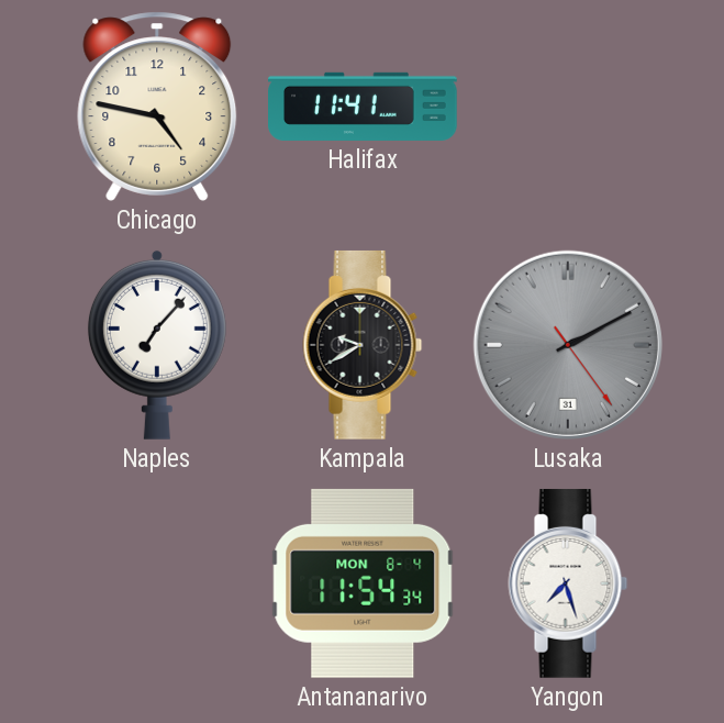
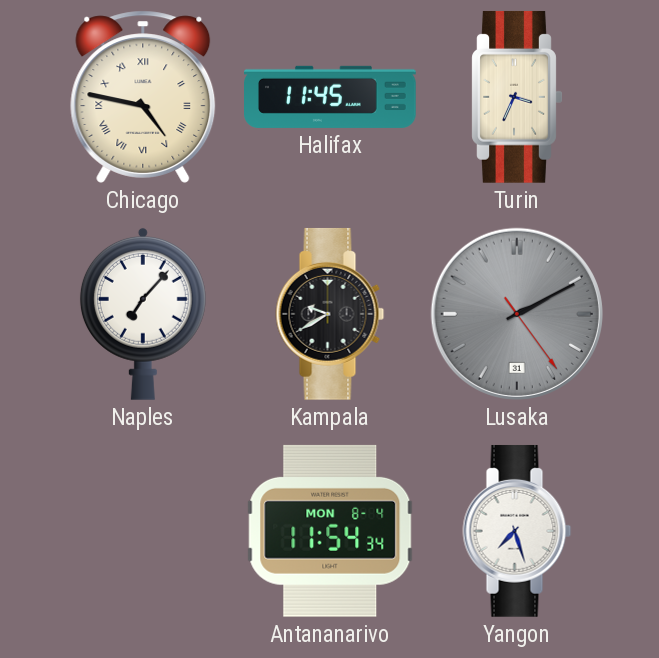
Chicago numerals: Arabic -> Roman (143, 97)
Halifax: 11:41 -> 11:45 (330, 97)
Turin: none -> 3:34 (517, 97)
